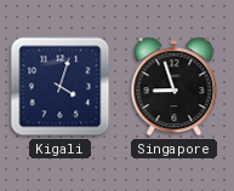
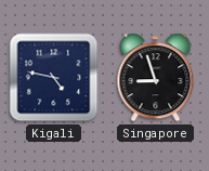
Kigali: 4:03 -> 4:47 (54, 78)
